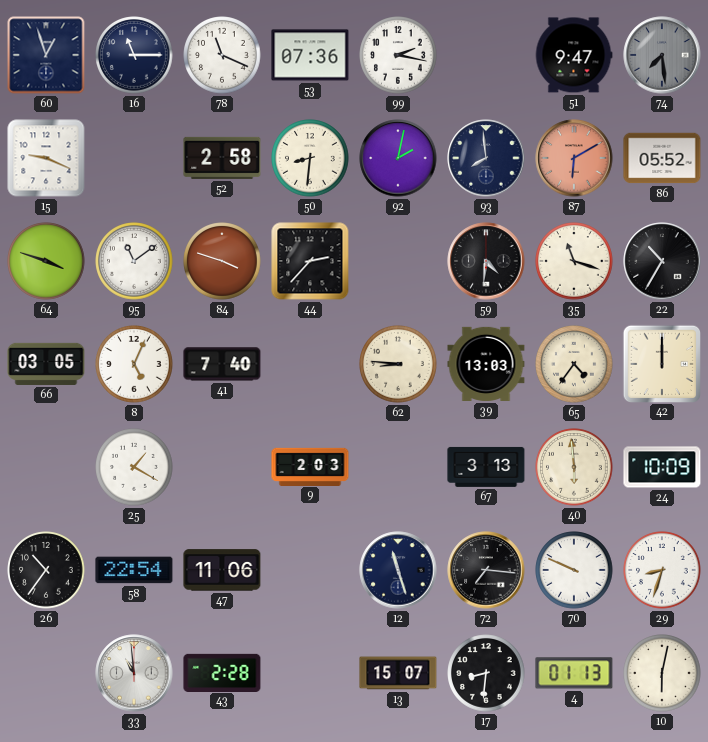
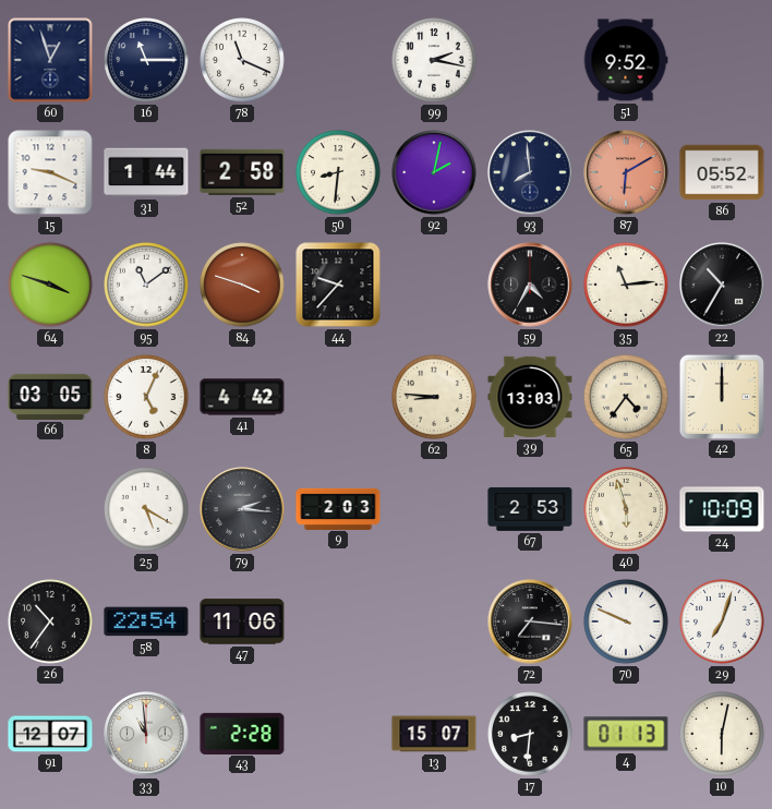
53: 07:36 -> none (310, 55)
51: 9:47 -> 9:52 (626, 60)
74: 7:29 -> none (662, 55)
31: none -> 1:44 (146, 172)
44: 2:37 -> 9:37 (338, 285)
59: 4:31 -> 4:35 (530, 285)
35: 11:18 -> 11:14 (626, 285)
41: 7:40 -> 4:42 (242, 397)
25: 1:20 -> 5:20 (146, 509)
79: none -> 2:16 (242, 509)
67: 3:13 -> 2:53 (530, 509)
40: 5:59 -> 5:57 (626, 509)
12: 11:27 -> none (398, 570)
29: 8:33 -> 7:03 (722, 621)
91: none -> 12:07 (50, 734)
